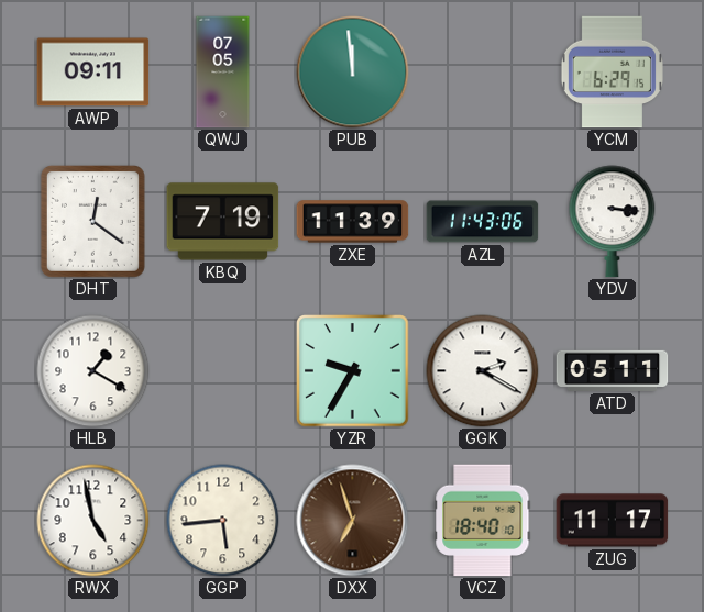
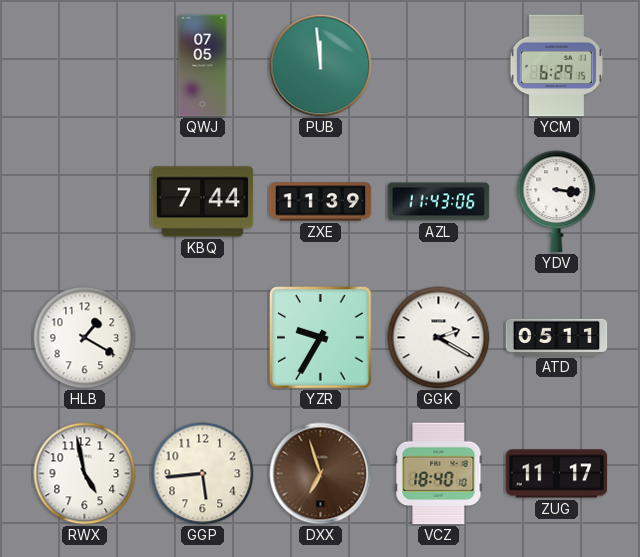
AWP: 09:11 -> none (94, 73)
DHT: 12:21 -> none (92, 221)
KBQ: 7:19 -> 7:44 (203, 202)
